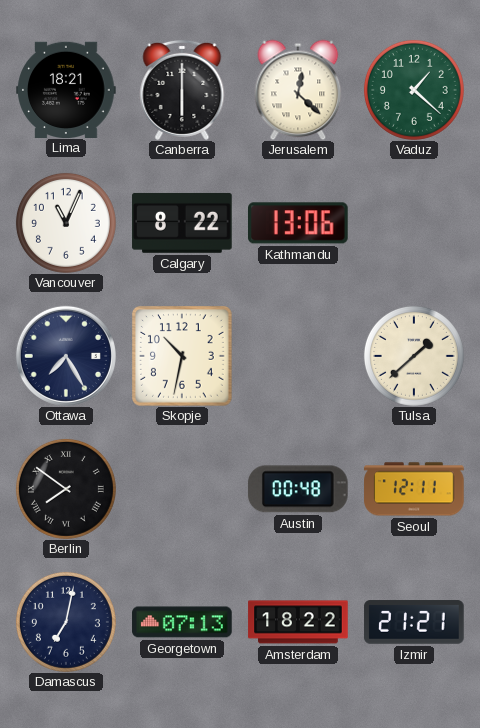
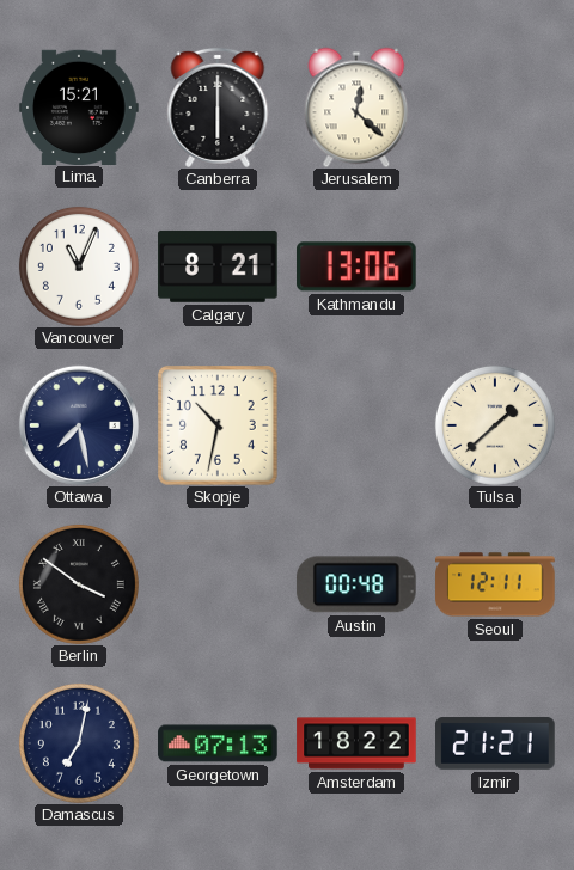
Lima: 18:21 -> 15:21 (79, 106)
Vaduz: 1:22 -> none (414, 90)
Calgary: 8:22 -> 8:21 (218, 266)
Ottawa: 7:25 -> 7:28 (79, 425)
Berlin: 7:51 -> 3:51 (79, 584)
